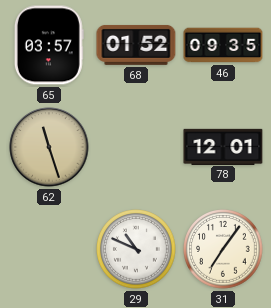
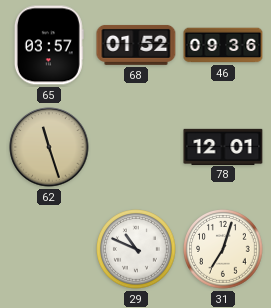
46: 09:35 -> 09:36 (223, 45)
31: 7:06 -> 7:03 (223, 249)
